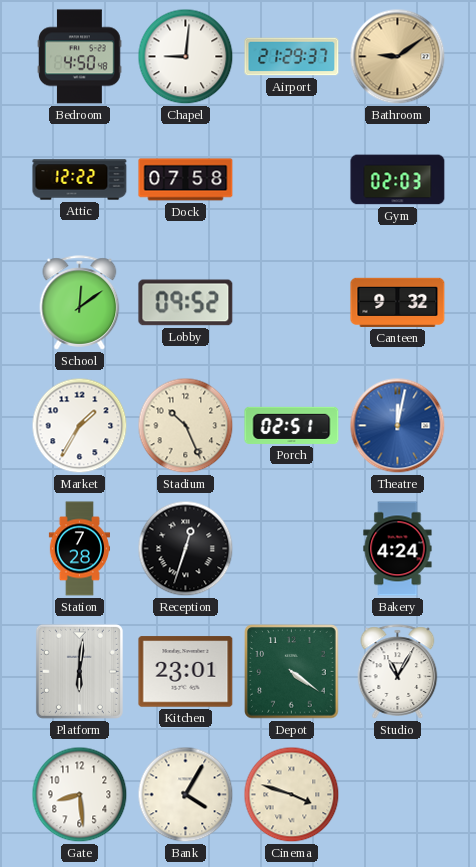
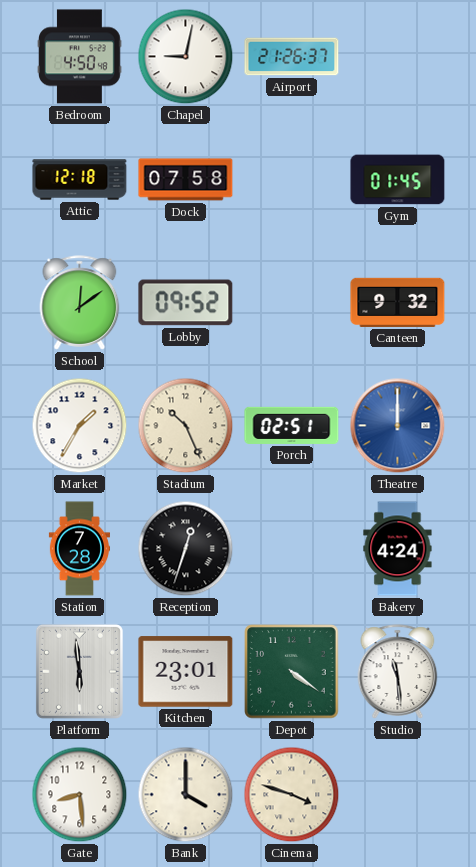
Chapel: 9:01 -> 9:02 (186, 57)
Airport: 21:29 -> 21:26 (292, 57)
Bathroom: 9:09 -> none (398, 57)
Attic: 12:22 -> 12:18 (80, 180)
Gym: 02:03 -> 01:45 (398, 180)
Theatre: 12:02 -> 12:00 (398, 426)
Platform: 6:01 -> 5:59 (79, 671)
Studio: 11:05 -> 11:29 (398, 672)
Bank: 4:05 -> 4:00 (186, 795)
